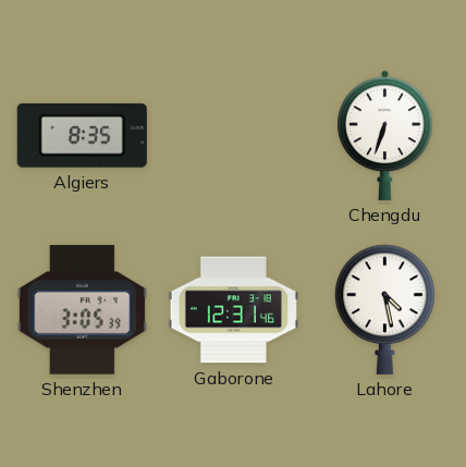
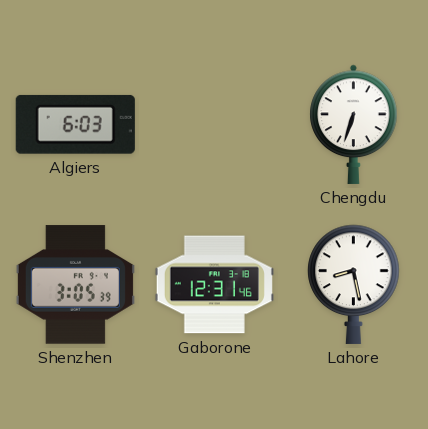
Algiers: 8:35 -> 6:03 (75, 124)
Lahore: 4:28 -> 8:28 (354, 284)
